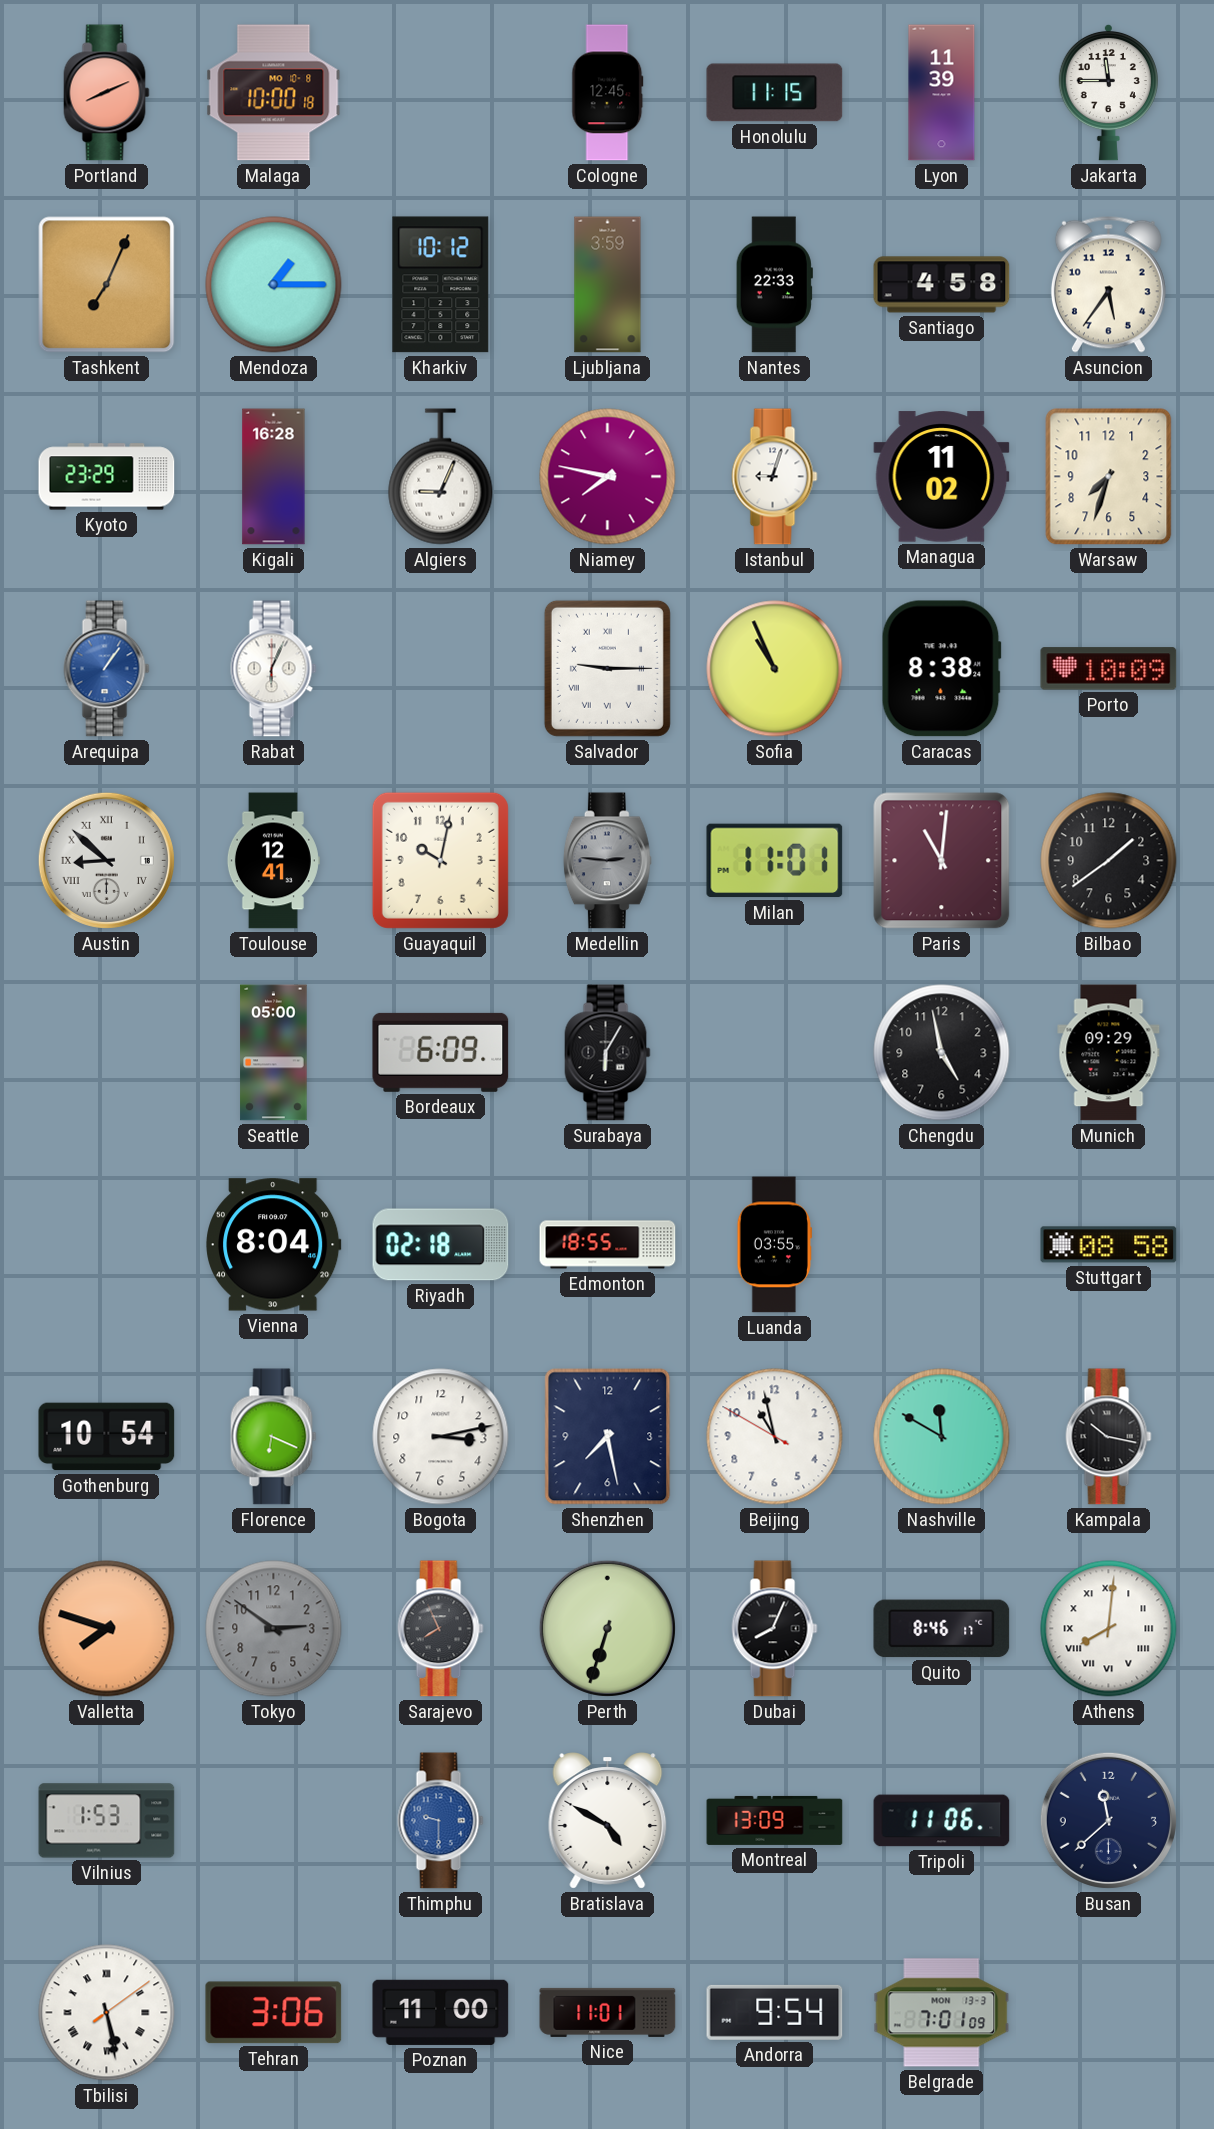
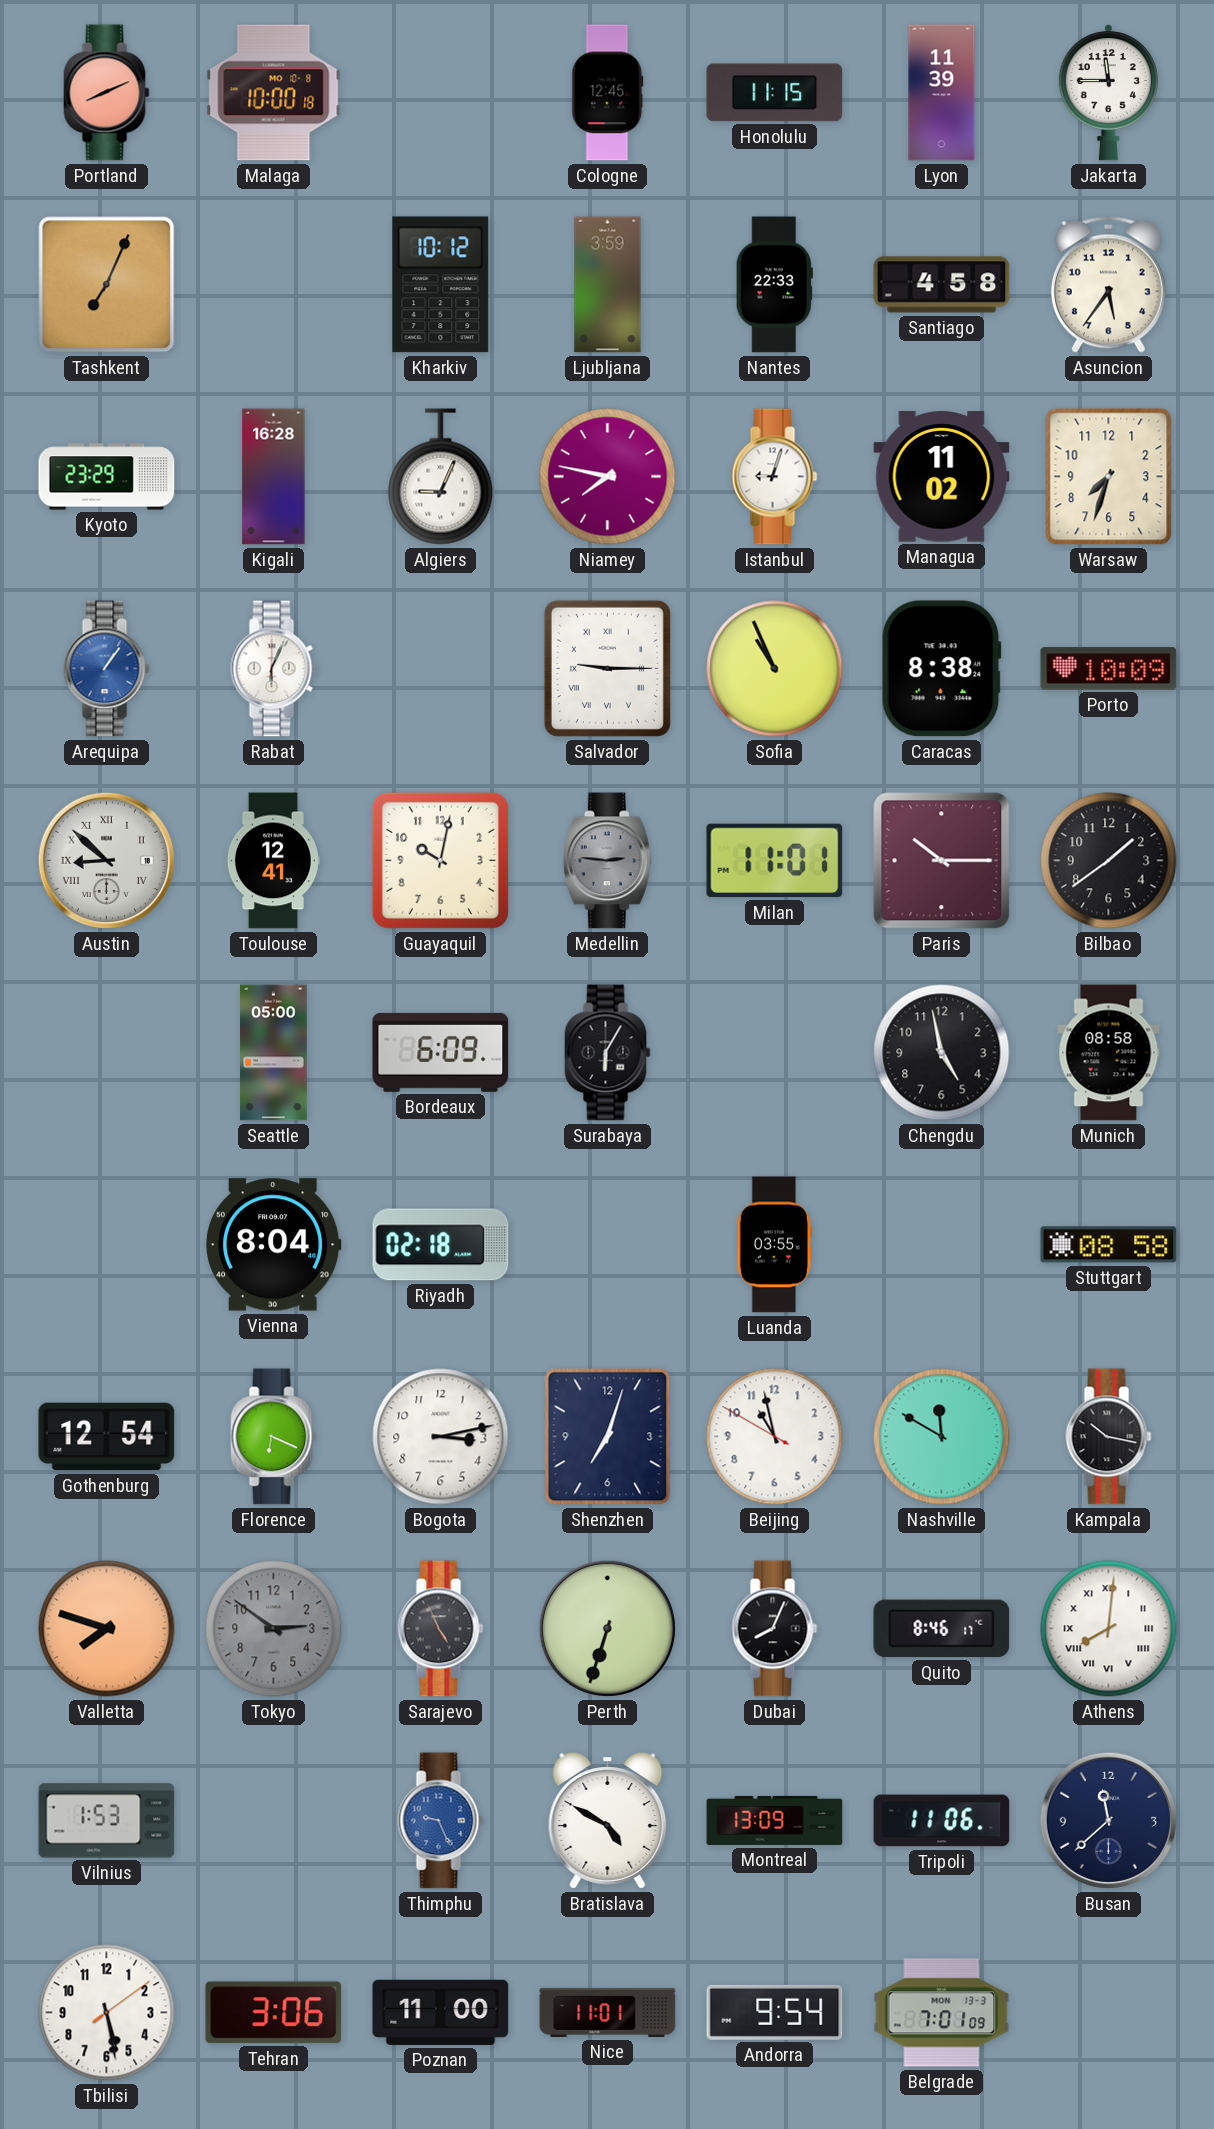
Mendoza: 1:15 -> none (274, 285)
Paris: 11:01 -> 10:15 (942, 861)
Munich: 09:29 -> 08:58 (1109, 1053)
Edmonton: 18:55 -> none (608, 1245)
Gothenburg: 10:54 -> 12:54 (107, 1437)
Shenzhen: 7:28 -> 7:03 (608, 1437)
Sarajevo: 7:56 -> 4:56 (441, 1629)
Thimphu: 9:30 -> 9:26 (441, 1821)
Tbilisi numerals: Roman -> Arabic (107, 2013)
